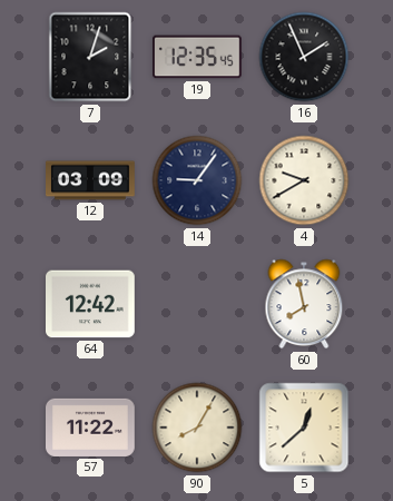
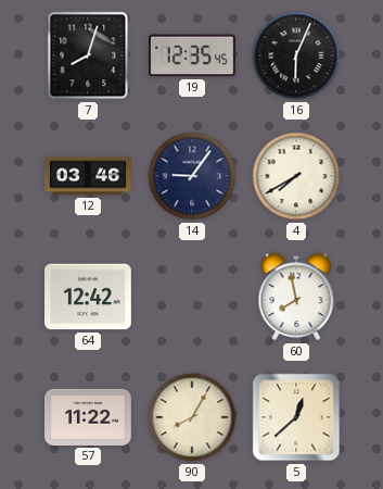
7: 2:03 -> 8:03 (88, 55)
16: 1:56 -> 6:04 (296, 55)
12: 03:09 -> 03:46 (89, 176)
4: 9:40 -> 7:40 (296, 176)
